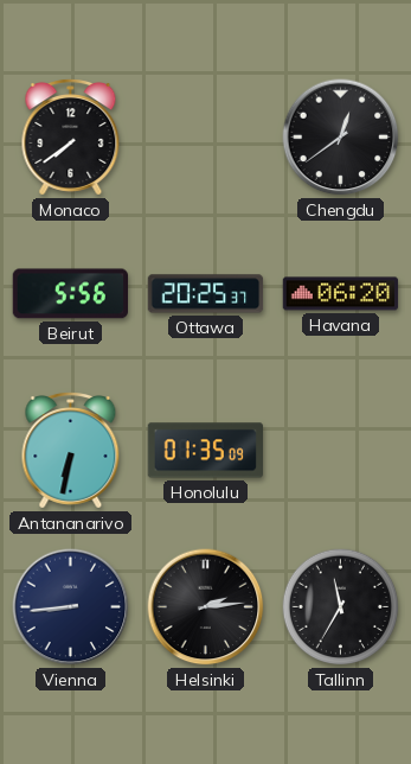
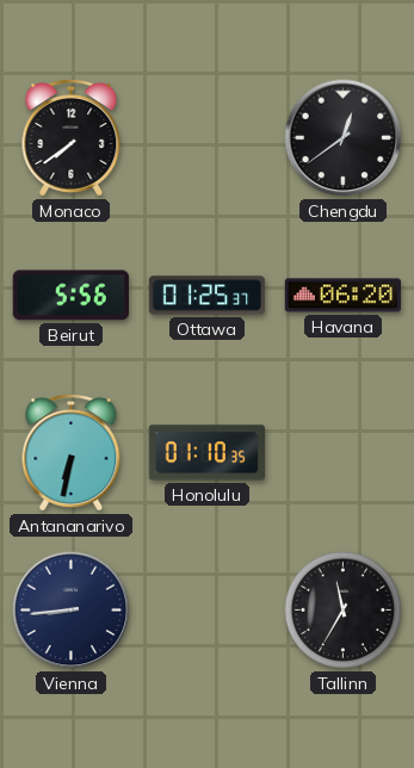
Ottawa: 20:25 -> 01:25 (208, 296)
Honolulu: 01:35 -> 01:10 (206, 453)
Helsinki: 2:14 -> none (206, 607)
